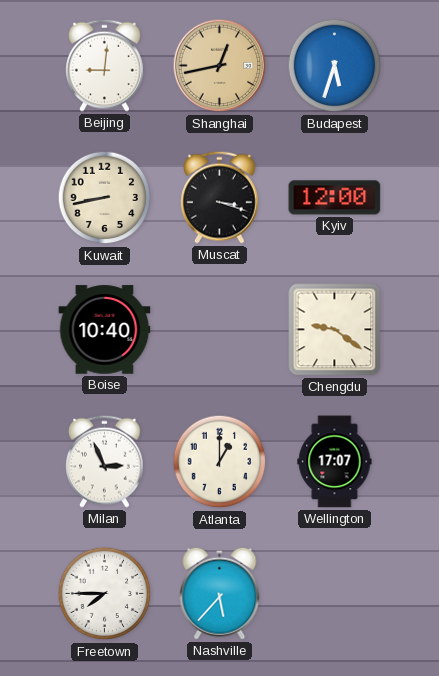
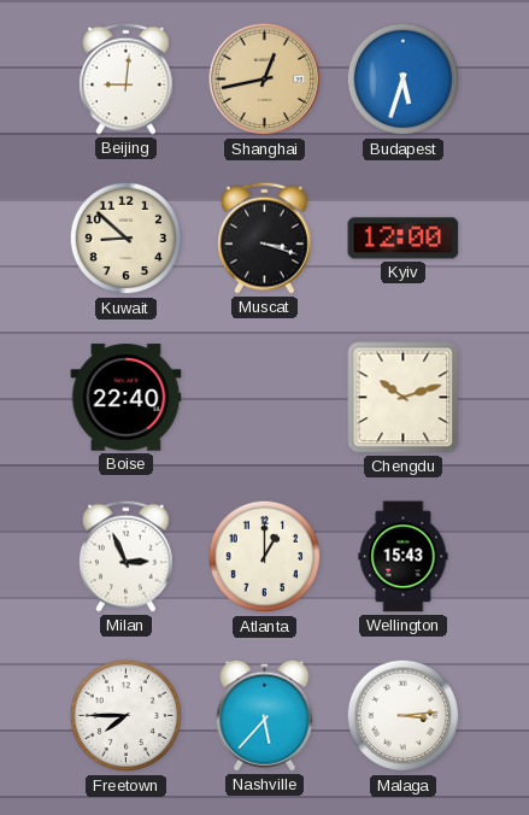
Kuwait: 8:43 -> 8:52 (127, 239)
Boise: 10:40 -> 22:40 (127, 398)
Chengdu: 9:21 -> 10:12 (404, 398)
Wellington: 17:07 -> 15:43 (404, 557)
Malaga: none -> 3:14 (404, 716)
